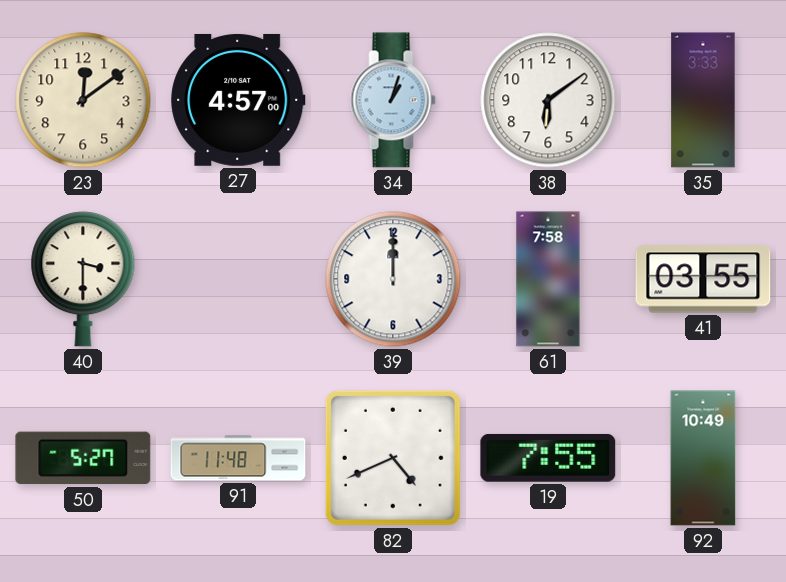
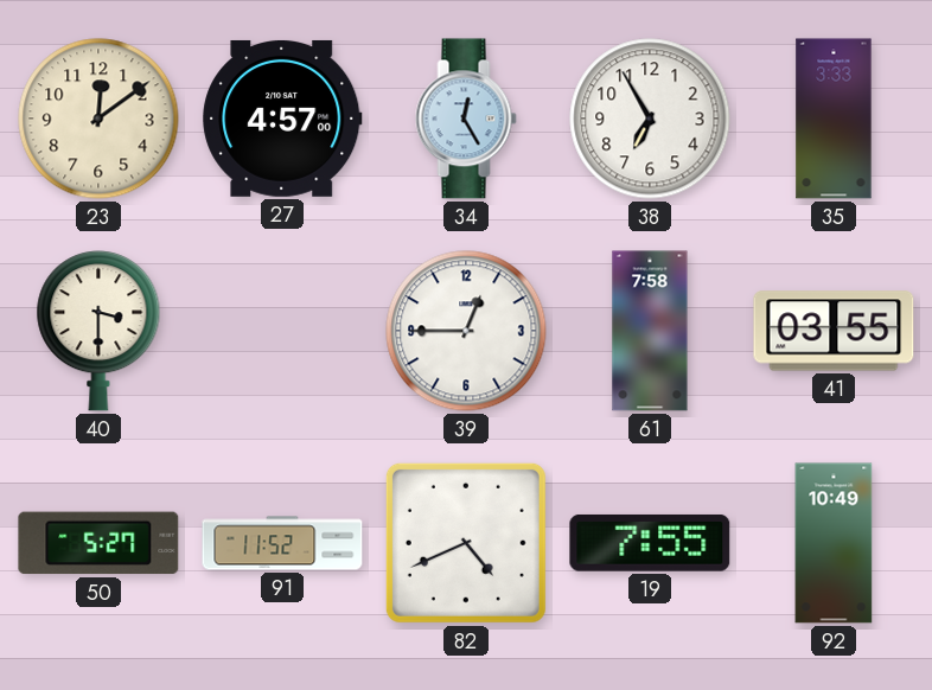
34: 1:03 -> 12:25 (466, 119)
38: 6:09 -> 6:55 (650, 119)
39: 12:00 -> 12:45 (466, 331)
91: 11:48 -> 11:52 (282, 543)
